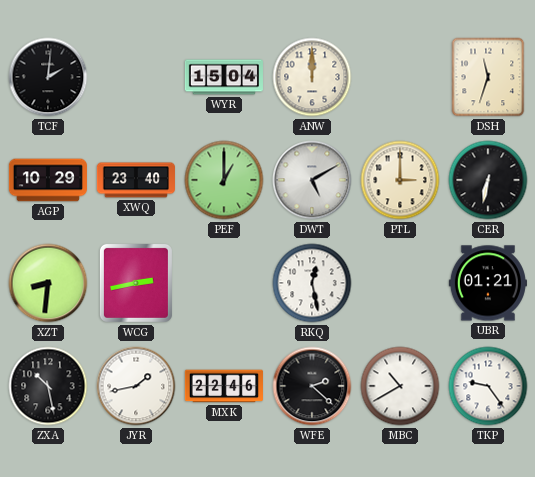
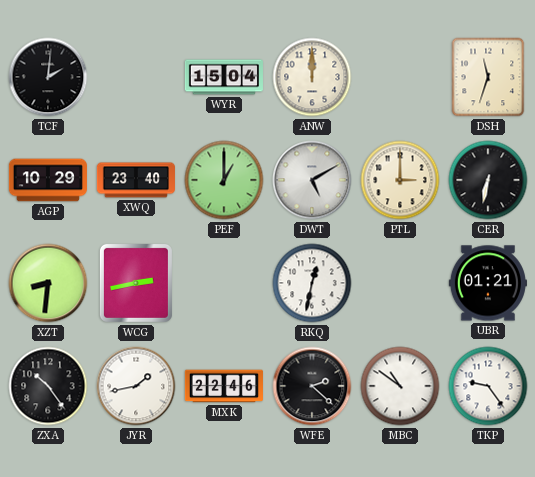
RKQ: 12:28 -> 12:32 (312, 283)
ZXA: 10:28 -> 10:24 (48, 386)
MBC: 10:40 -> 10:51 (400, 386)
